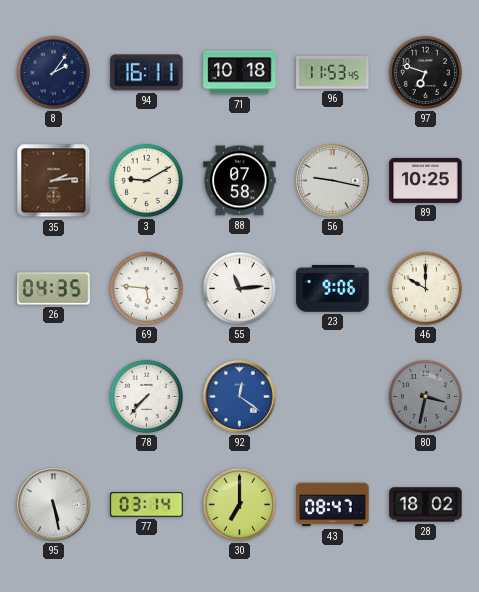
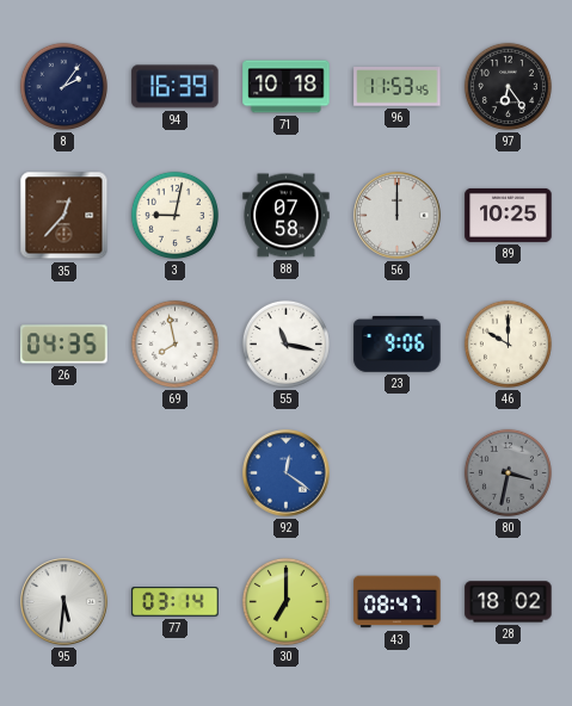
94: 16:11 -> 16:39 (176, 87)
97: 6:48 -> 6:24 (508, 86)
35: 2:14 -> 12:37 (64, 216)
3: 9:10 -> 9:02 (174, 215)
56: 9:17 -> 12:00 (398, 216)
69: 5:46 -> 7:58 (174, 343)
55: 11:14 -> 11:17 (285, 343)
78: 7:37 -> none (146, 396)
95: 5:28 -> 5:31 (64, 602)
